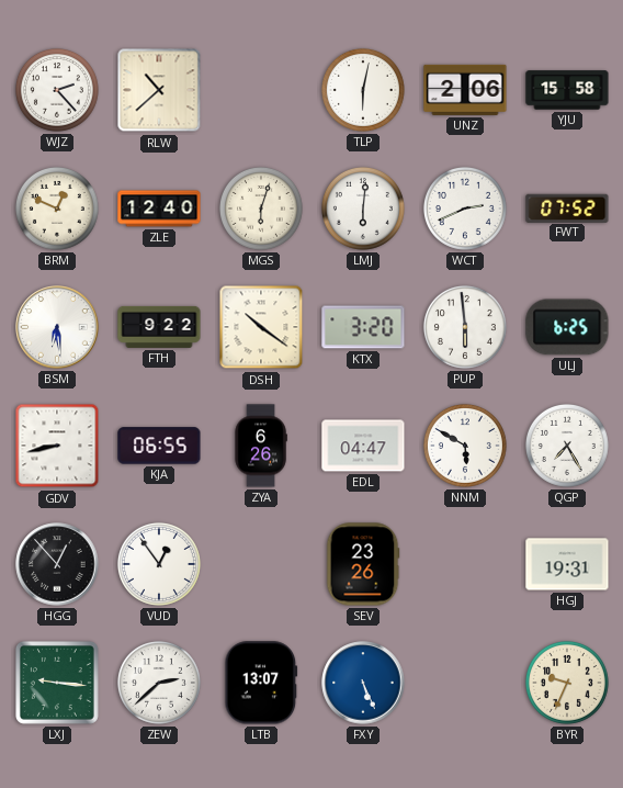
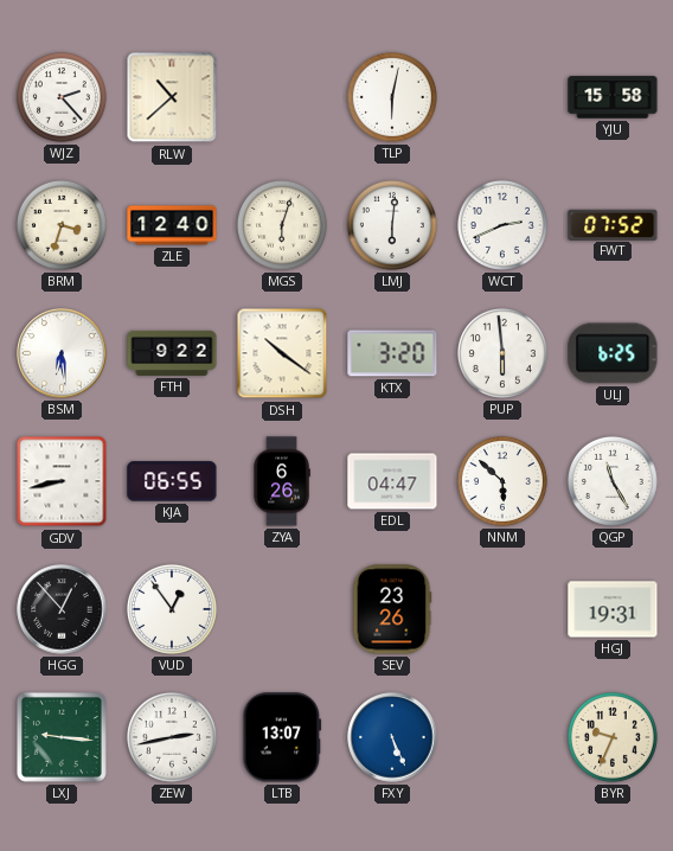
UNZ: 2:06 -> none (465, 90)
BRM: 12:49 -> 3:33 (62, 225)
NNM: 5:50 -> 5:52 (502, 481)
QGP: 7:25 -> 11:25 (613, 481)
ZEW: 2:38 -> 2:43 (172, 737)
